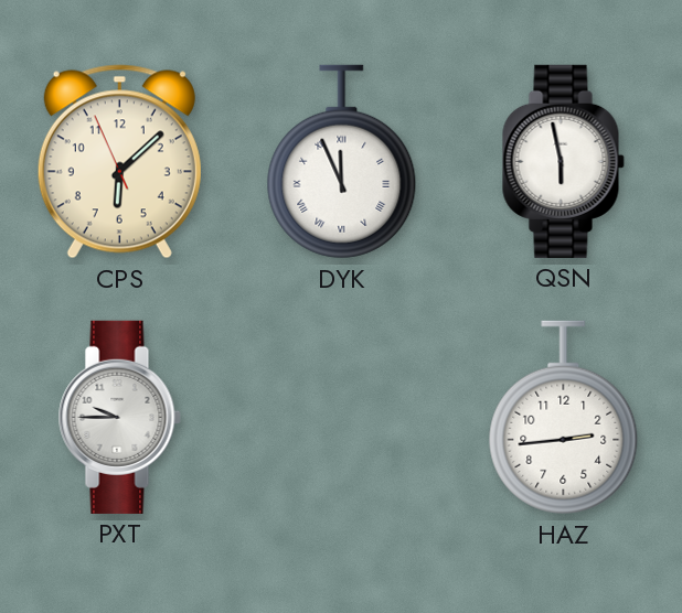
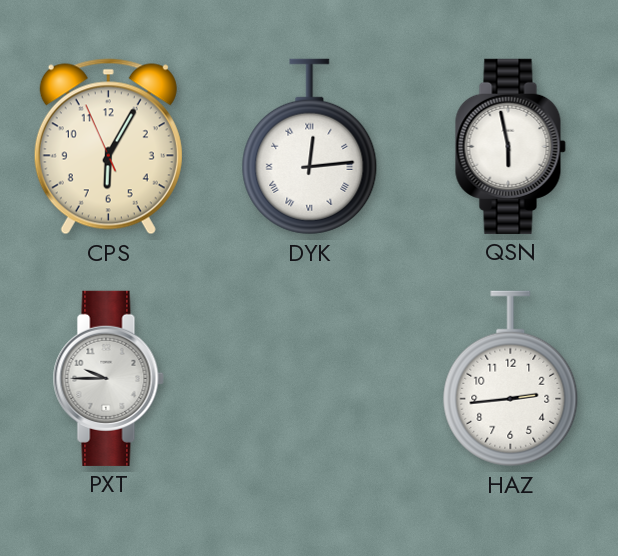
CPS: 6:07 -> 6:04 (108, 147)
DYK: 11:56 -> 12:14 (310, 147)
